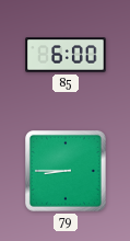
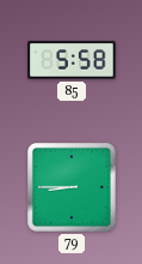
85: 6:00 -> 5:58 (72, 60)
